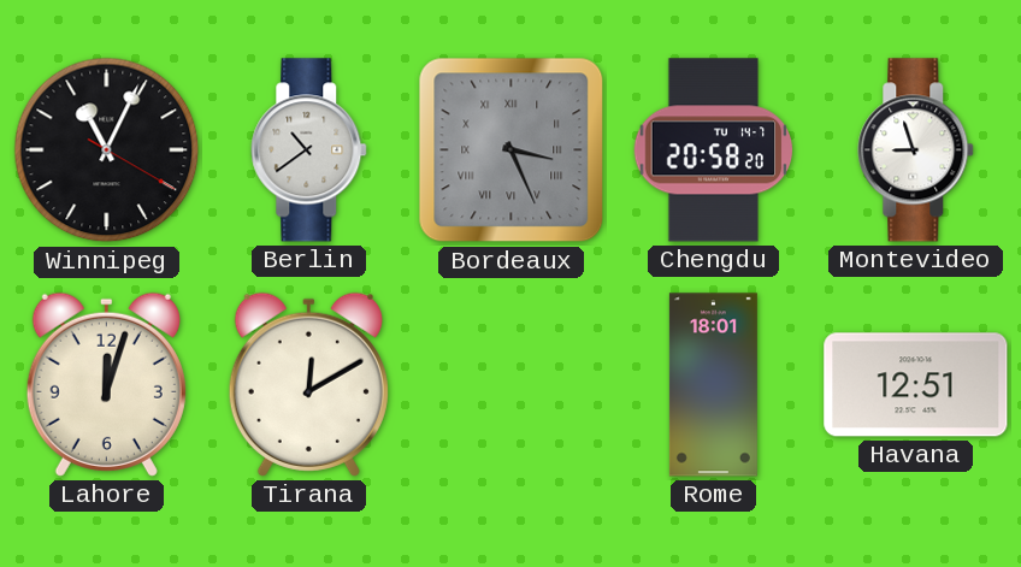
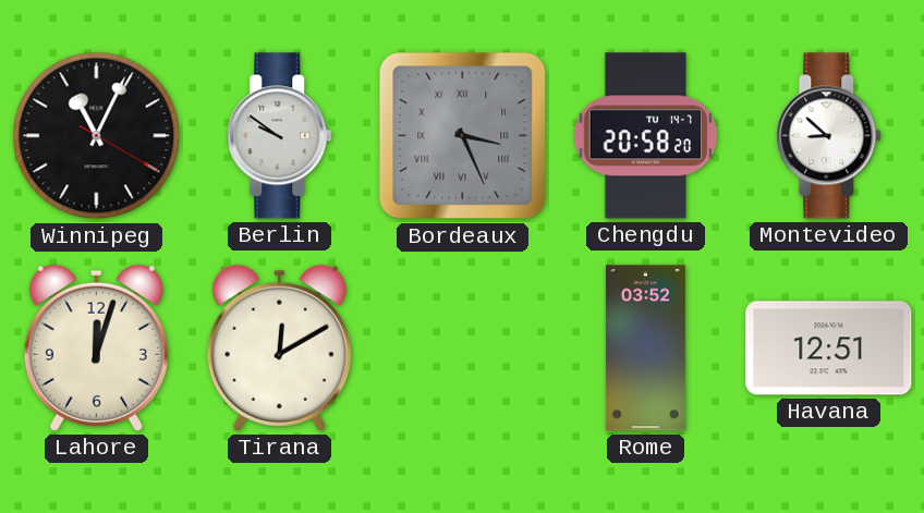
Berlin: 10:39 -> 9:51 (280, 136)
Montevideo: 8:57 -> 8:52 (829, 136)
Rome: 18:01 -> 03:52 (645, 349)
